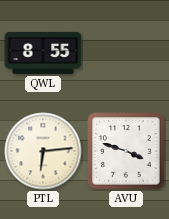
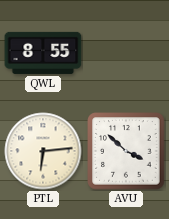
AVU: 3:48 -> 3:52 (126, 151)
